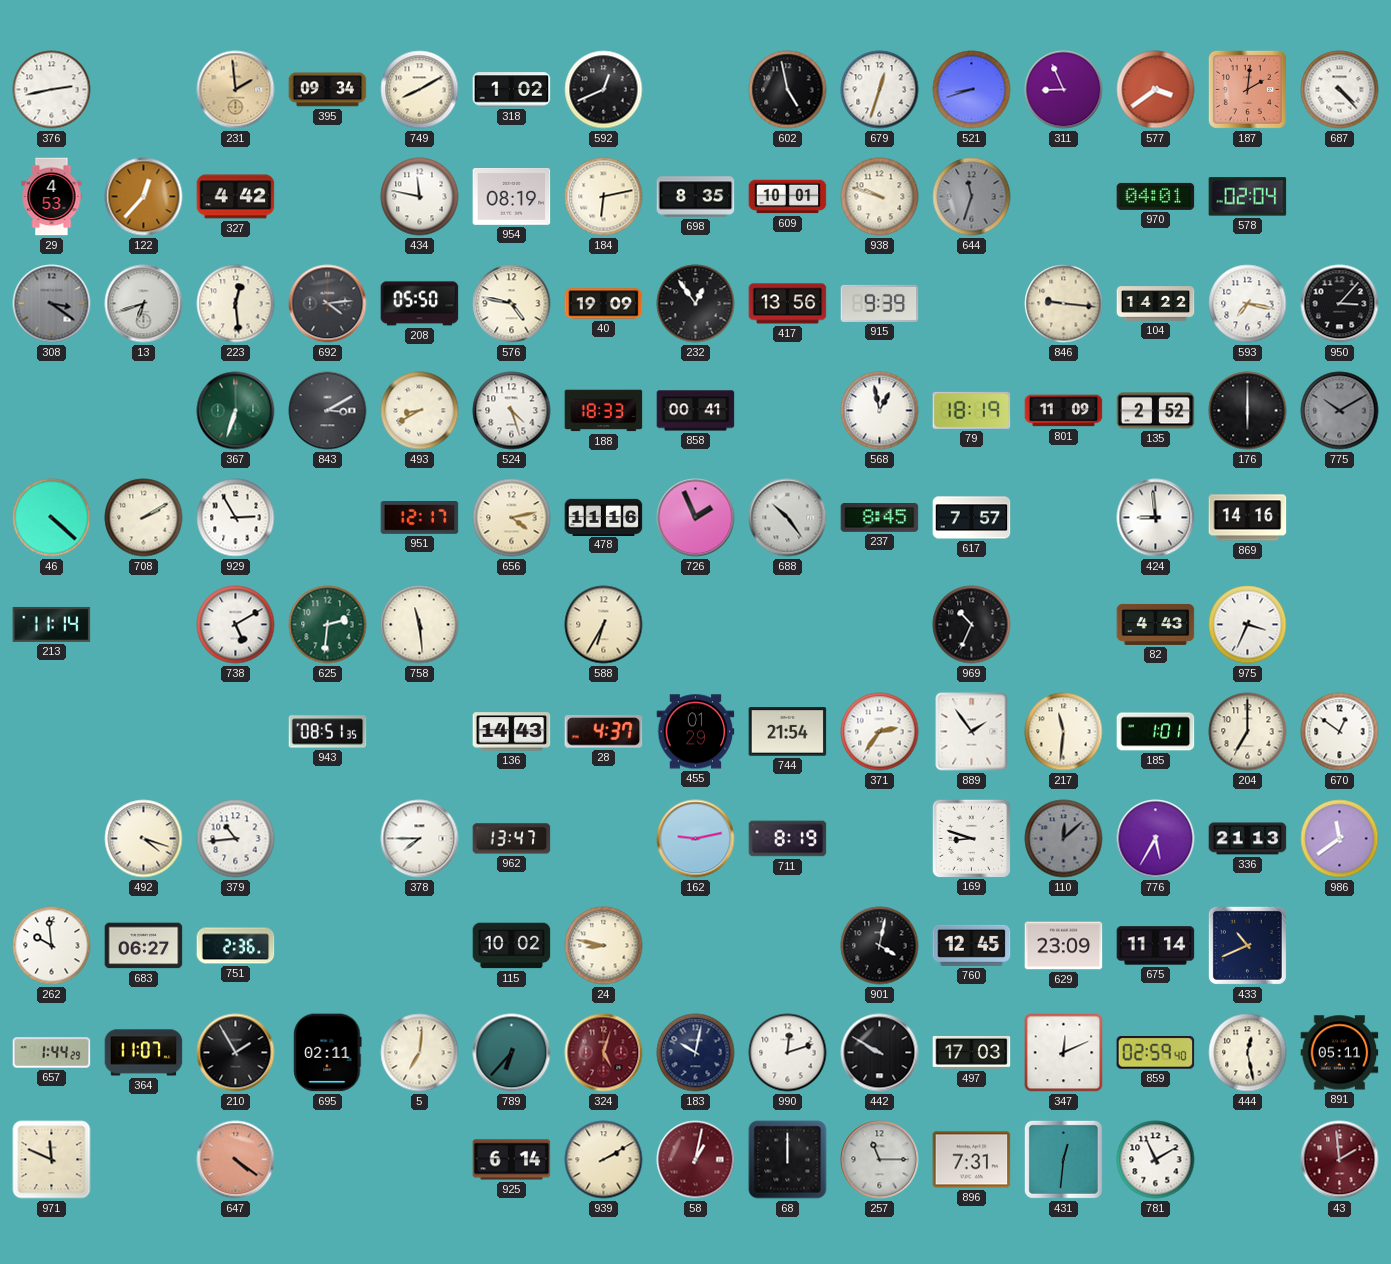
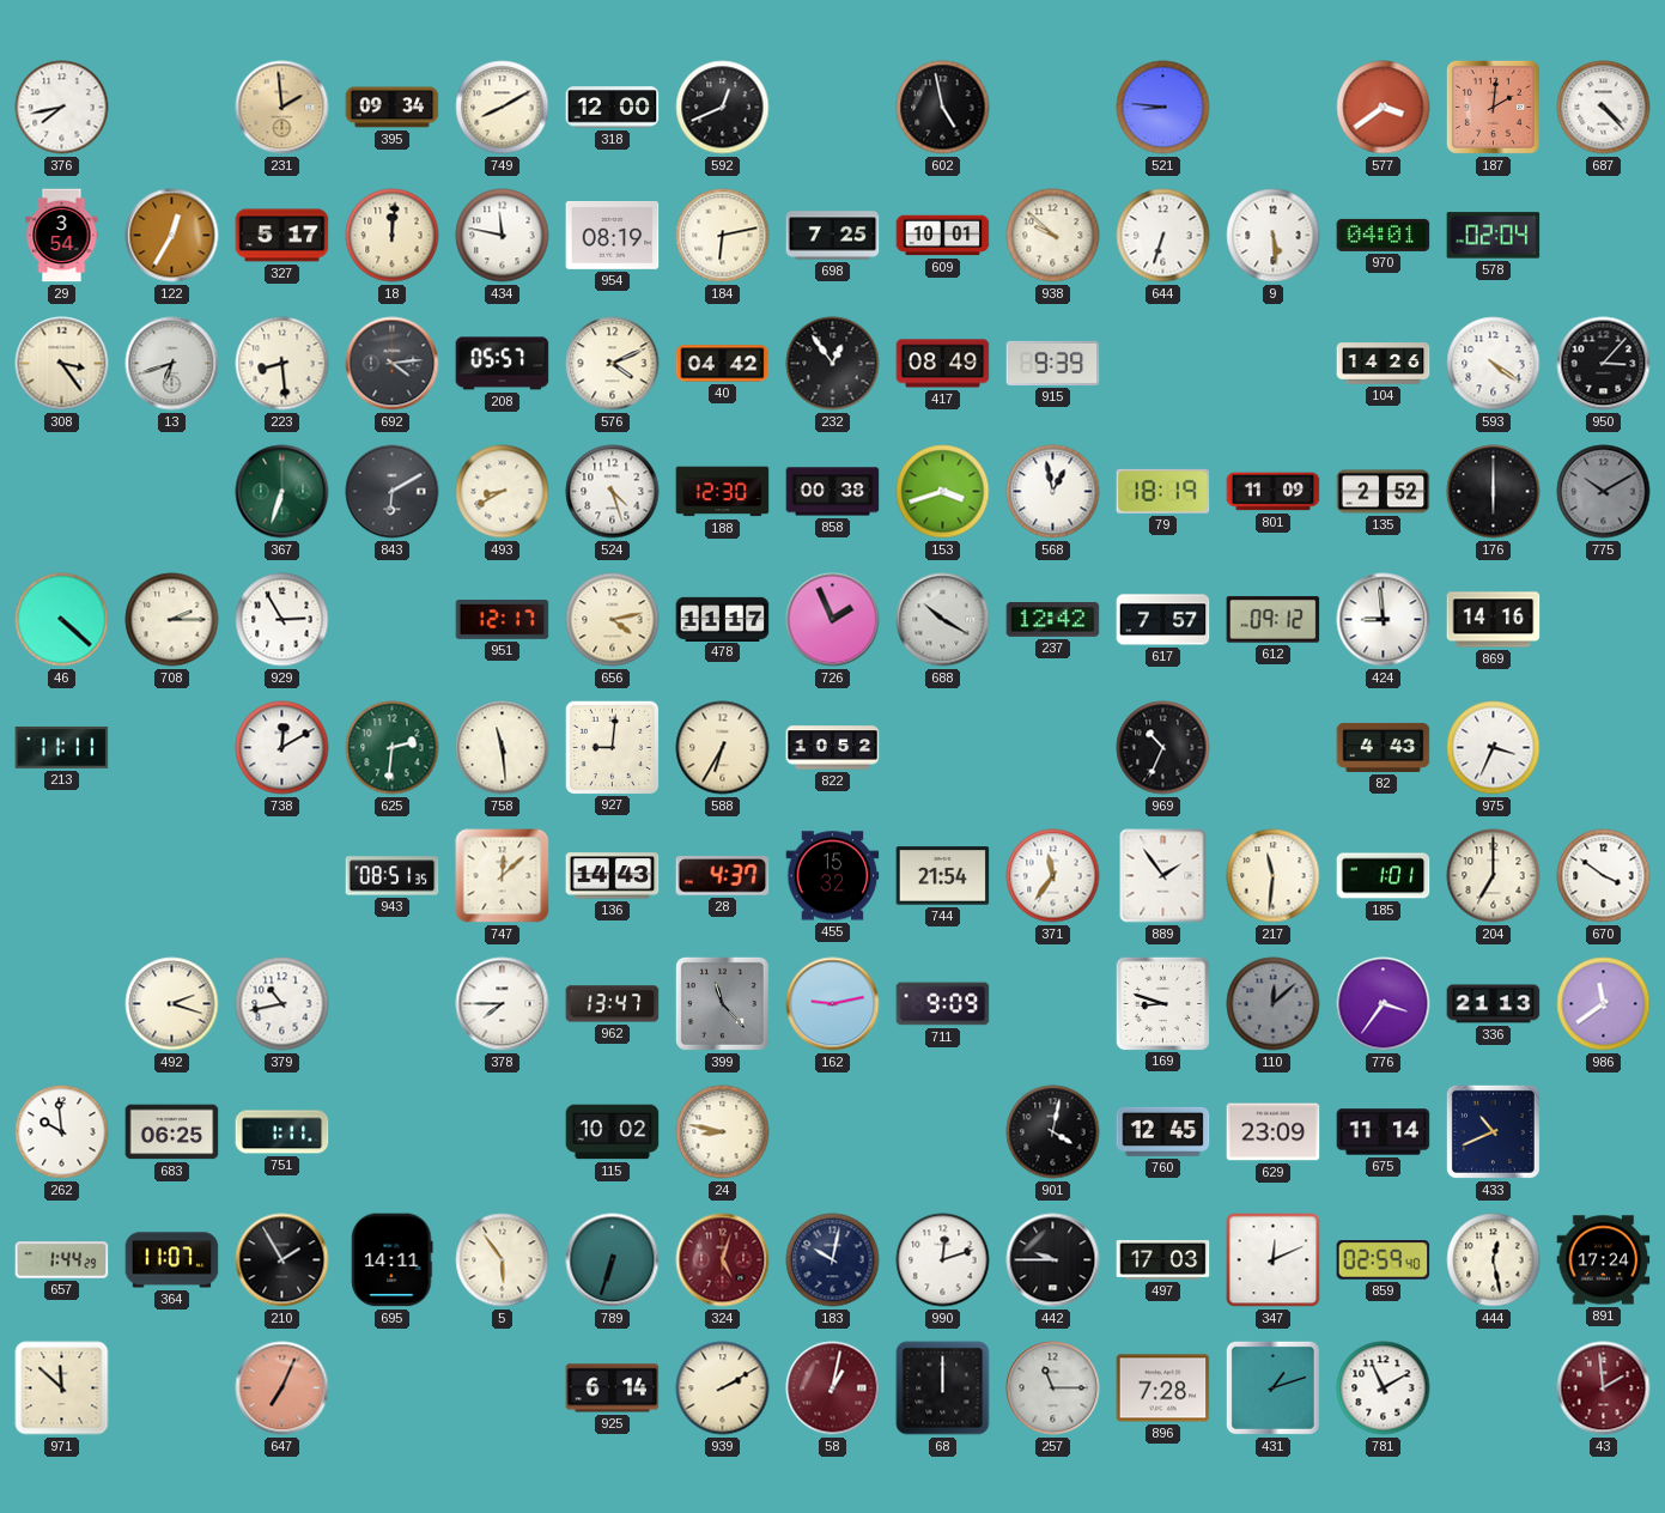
376: 2:43 -> 7:43 (62, 108)
318: 1:02 -> 12:00 (613, 108)
679: 12:33 -> none (880, 90)
521: 8:42 -> 8:46 (1163, 108)
311: 8:56 -> none (1064, 90)
29: 4:53 -> 3:54 (62, 236)
122: 12:37 -> 12:35 (172, 236)
327: 4:42 -> 5:17 (282, 236)
18: none -> 12:01 (393, 236)
698: 8:35 -> 7:25 (833, 236)
938: 9:48 -> 9:52 (1053, 236)
644: 11:33 -> 6:33 (1163, 236)
644 dial: grey -> white (1163, 236)
9: none -> 5:29 (1274, 236)
308: 3:21 -> 3:24 (62, 364)
308 dial: grey -> cream (62, 364)
223: 12:29 -> 8:29 (282, 364)
208: 05:50 -> 05:57 (503, 364)
576: 4:47 -> 4:11 (613, 364)
40: 19:09 -> 04:42 (723, 364)
417: 13:56 -> 08:49 (943, 364)
846: 9:16 -> none (1064, 304)
104: 14:22 -> 14:26 (1384, 364)
593: 7:17 -> 4:21 (1494, 364)
843: 3:10 -> 6:10 (393, 492)
188: 18:33 -> 12:30 (723, 492)
858: 00:41 -> 00:38 (833, 492)
153: none -> 3:42 (943, 492)
708: 2:10 -> 2:15 (172, 620)
478: 11:16 -> 11:17 (723, 619)
688: 10:24 -> 10:20 (943, 620)
237: 8:45 -> 12:42 (1053, 620)
612: none -> 09:12 (1274, 620)
213: 11:14 -> 11:11 (62, 747)
738: 5:10 -> 12:10 (282, 748)
927: none -> 9:01 (612, 747)
822: none -> 10:52 (833, 748)
747: none -> 12:08 (503, 876)
455: 01:29 -> 15:32 (833, 876)
371: 2:36 -> 11:36 (1053, 876)
670: 12:51 -> 3:51 (1604, 876)
492: 4:18 -> 2:18 (172, 1004)
379: 10:44 -> 10:43 (282, 1004)
399: none -> 11:23 (722, 1003)
711: 8:19 -> 9:09 (943, 1004)
776: 5:35 -> 3:36 (1384, 1004)
683: 06:27 -> 06:25 (172, 1132)
751: 2:36 -> 1:11 (282, 1132)
695: 02:11 -> 14:11 (393, 1260)
5: 7:01 -> 5:54 (503, 1260)
789: 6:37 -> 6:33 (613, 1260)
442: 9:50 -> 9:45 (1053, 1260)
891: 05:11 -> 17:24 (1604, 1260)
971: 11:49 -> 11:52 (62, 1389)
647: 4:21 -> 7:04 (282, 1389)
896: 7:31 -> 7:28 (1163, 1389)
431: 12:31 -> 1:12 (1272, 1387)
